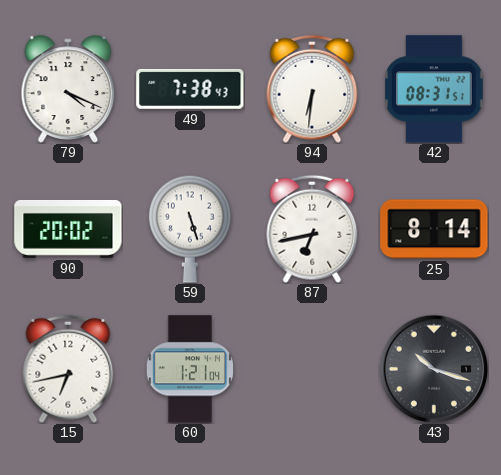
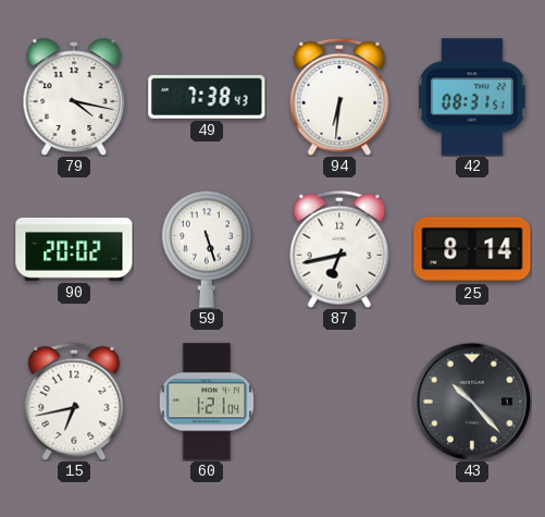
79: 4:19 -> 4:17 (74, 97)
43: 10:18 -> 10:23 (472, 402)
